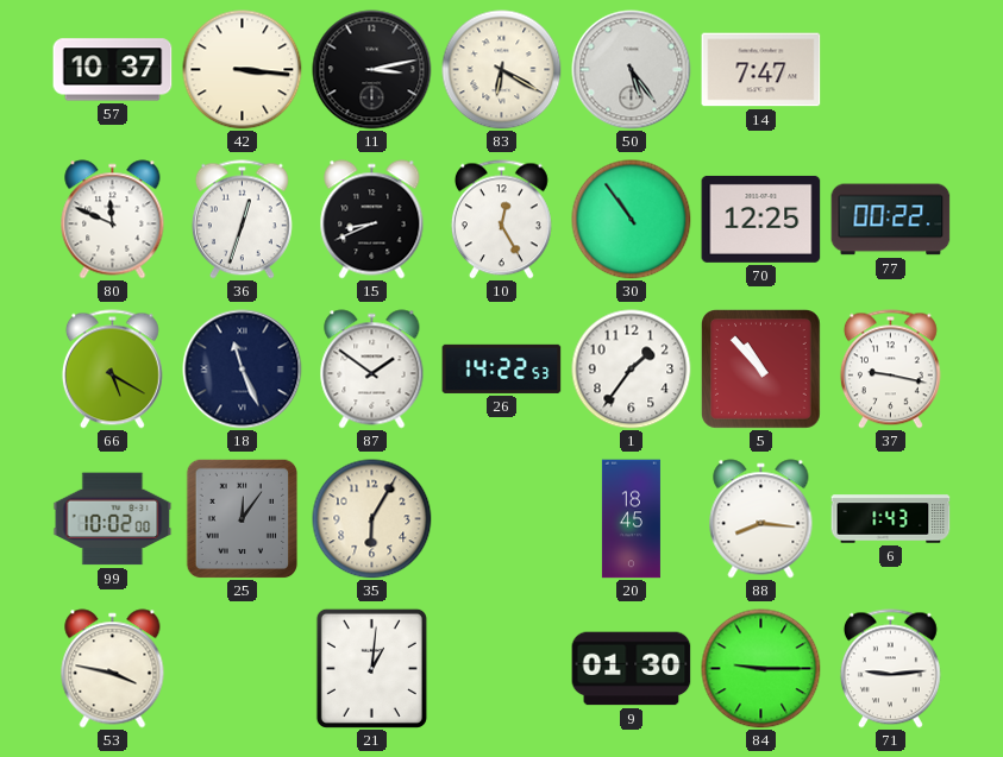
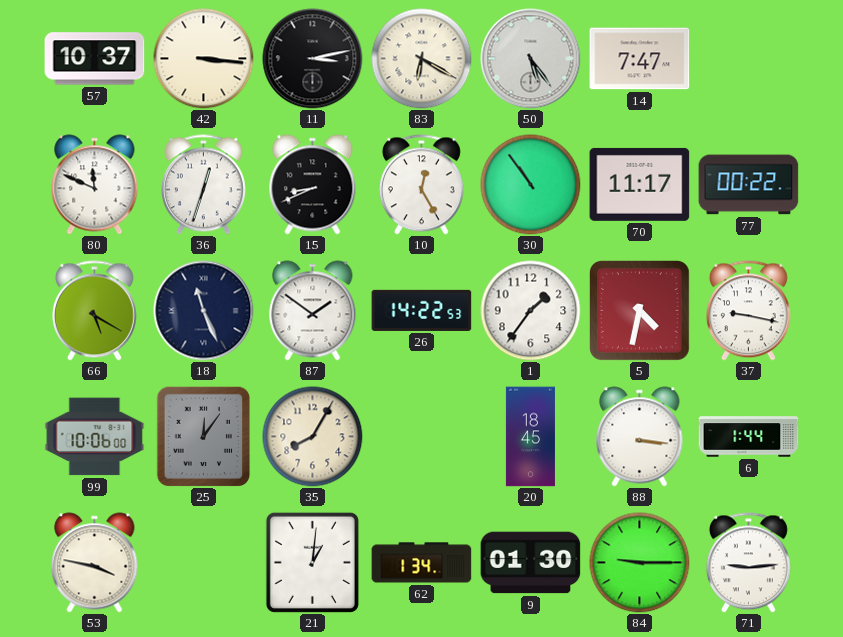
70: 12:25 -> 11:17 (640, 184)
5: 10:53 -> 4:32 (640, 311)
99: 10:02 -> 10:06 (95, 437)
35: 6:05 -> 8:05 (313, 437)
88: 8:16 -> 3:16 (640, 437)
6: 1:43 -> 1:44 (749, 437)
62: none -> 1:34 (422, 563)
